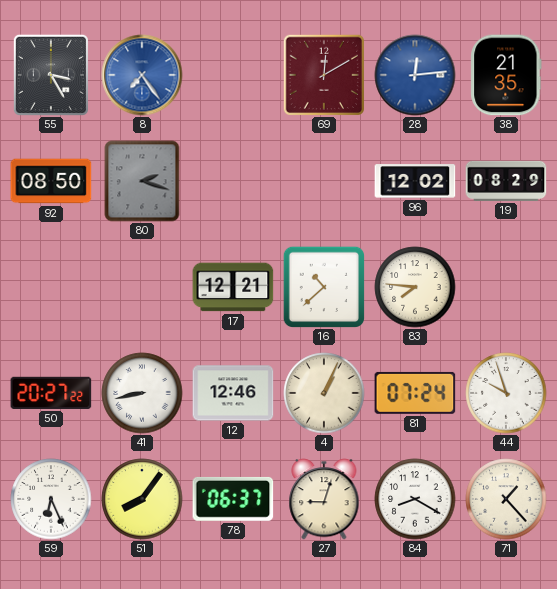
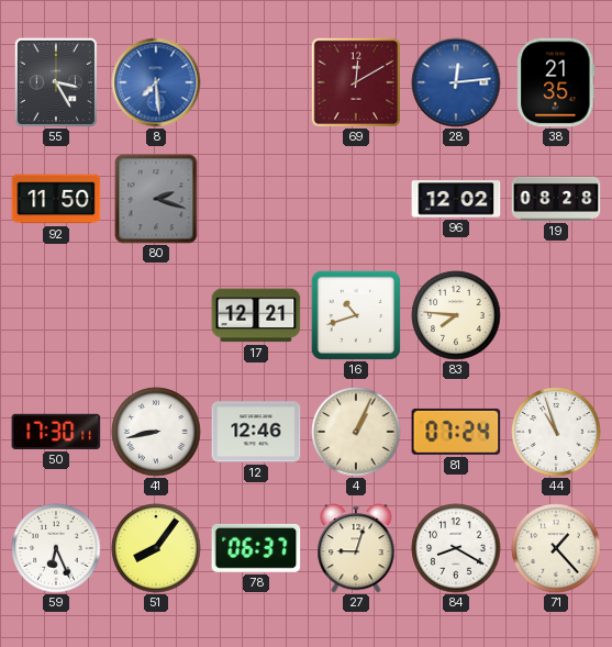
8: 7:24 -> 7:29 (156, 82)
92: 08:50 -> 11:50 (56, 199)
19: 08:29 -> 08:28 (556, 199)
16: 10:38 -> 10:42 (355, 314)
50: 20:27 -> 17:30 (56, 432)
44: 9:57 -> 10:57 (556, 432)
